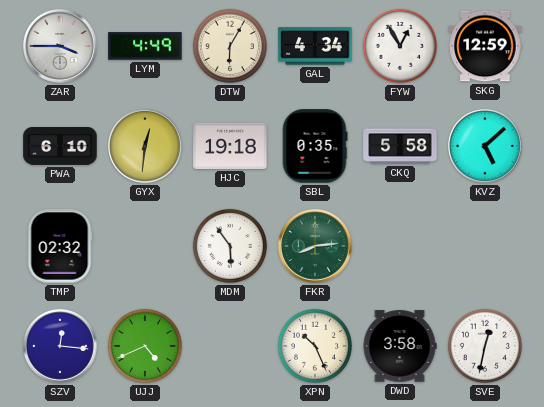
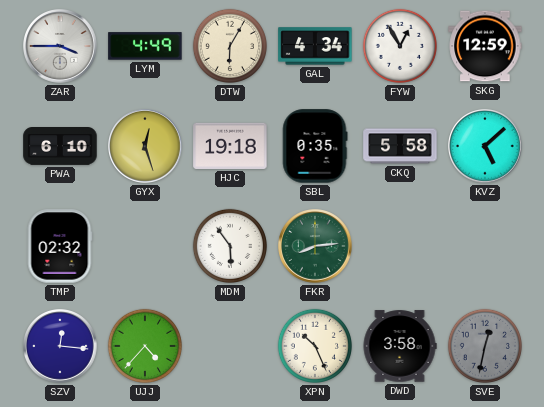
GYX: 12:31 -> 12:27 (145, 146)
UJJ: 4:41 -> 4:37 (144, 346)
SVE dial: white -> grey (484, 346)
